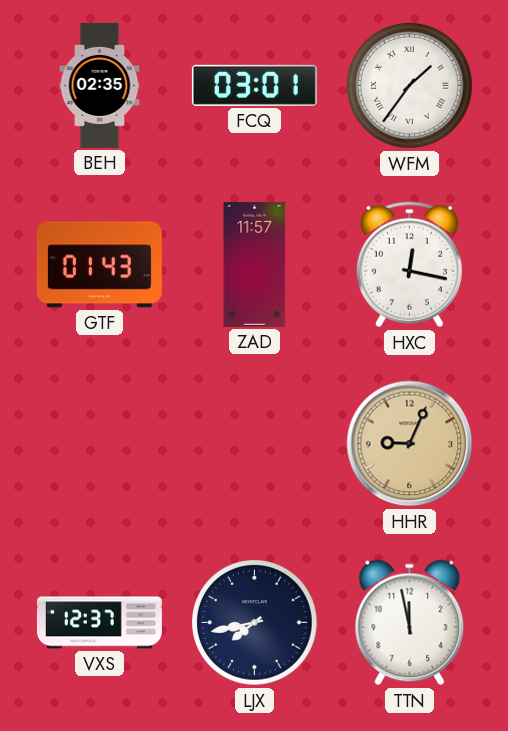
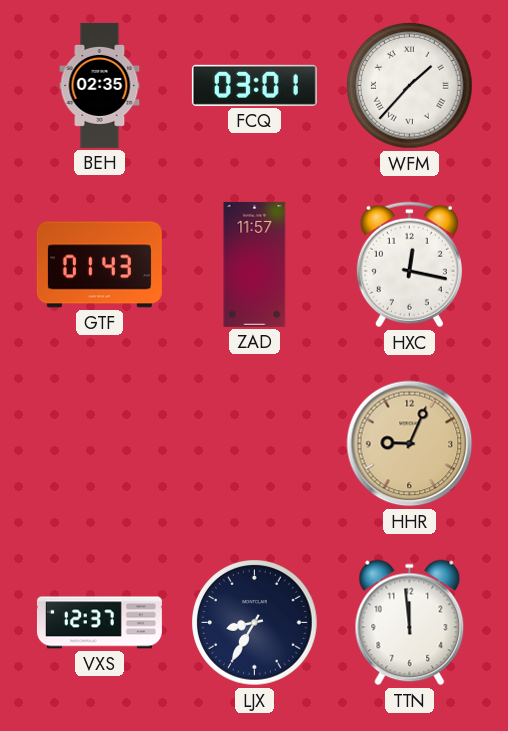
WFM: 1:36 -> 1:37 (410, 86)
LJX: 7:43 -> 8:35 (255, 623)
TTN: 11:58 -> 11:59 (410, 623)
